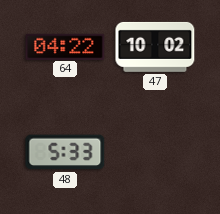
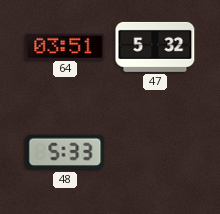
64: 04:22 -> 03:51 (65, 46)
47: 10:02 -> 5:32 (155, 47)
